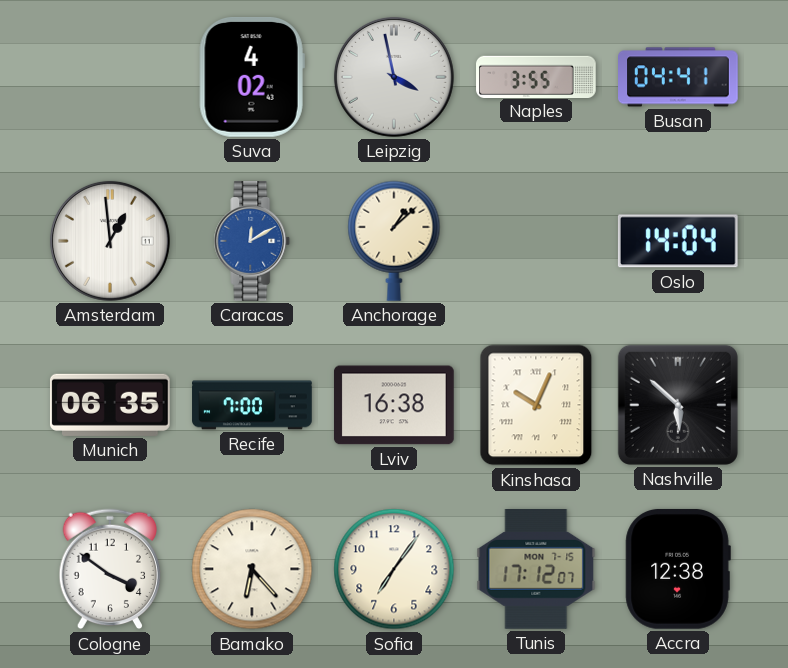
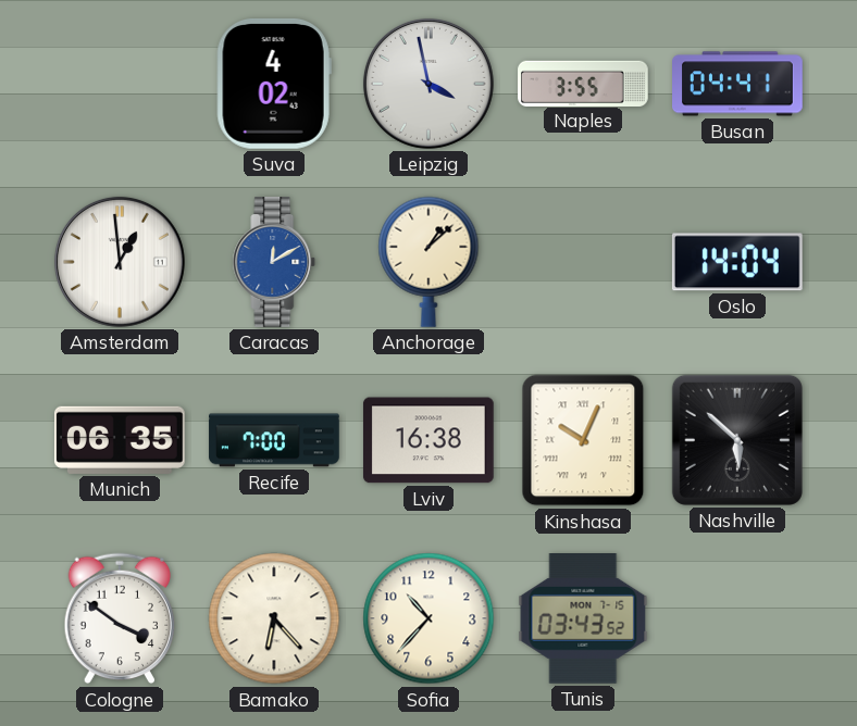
Sofia: 7:06 -> 10:37 (428, 618)
Tunis: 17:12 -> 03:43 (583, 619)
Accra: 12:38 -> none (678, 569)
